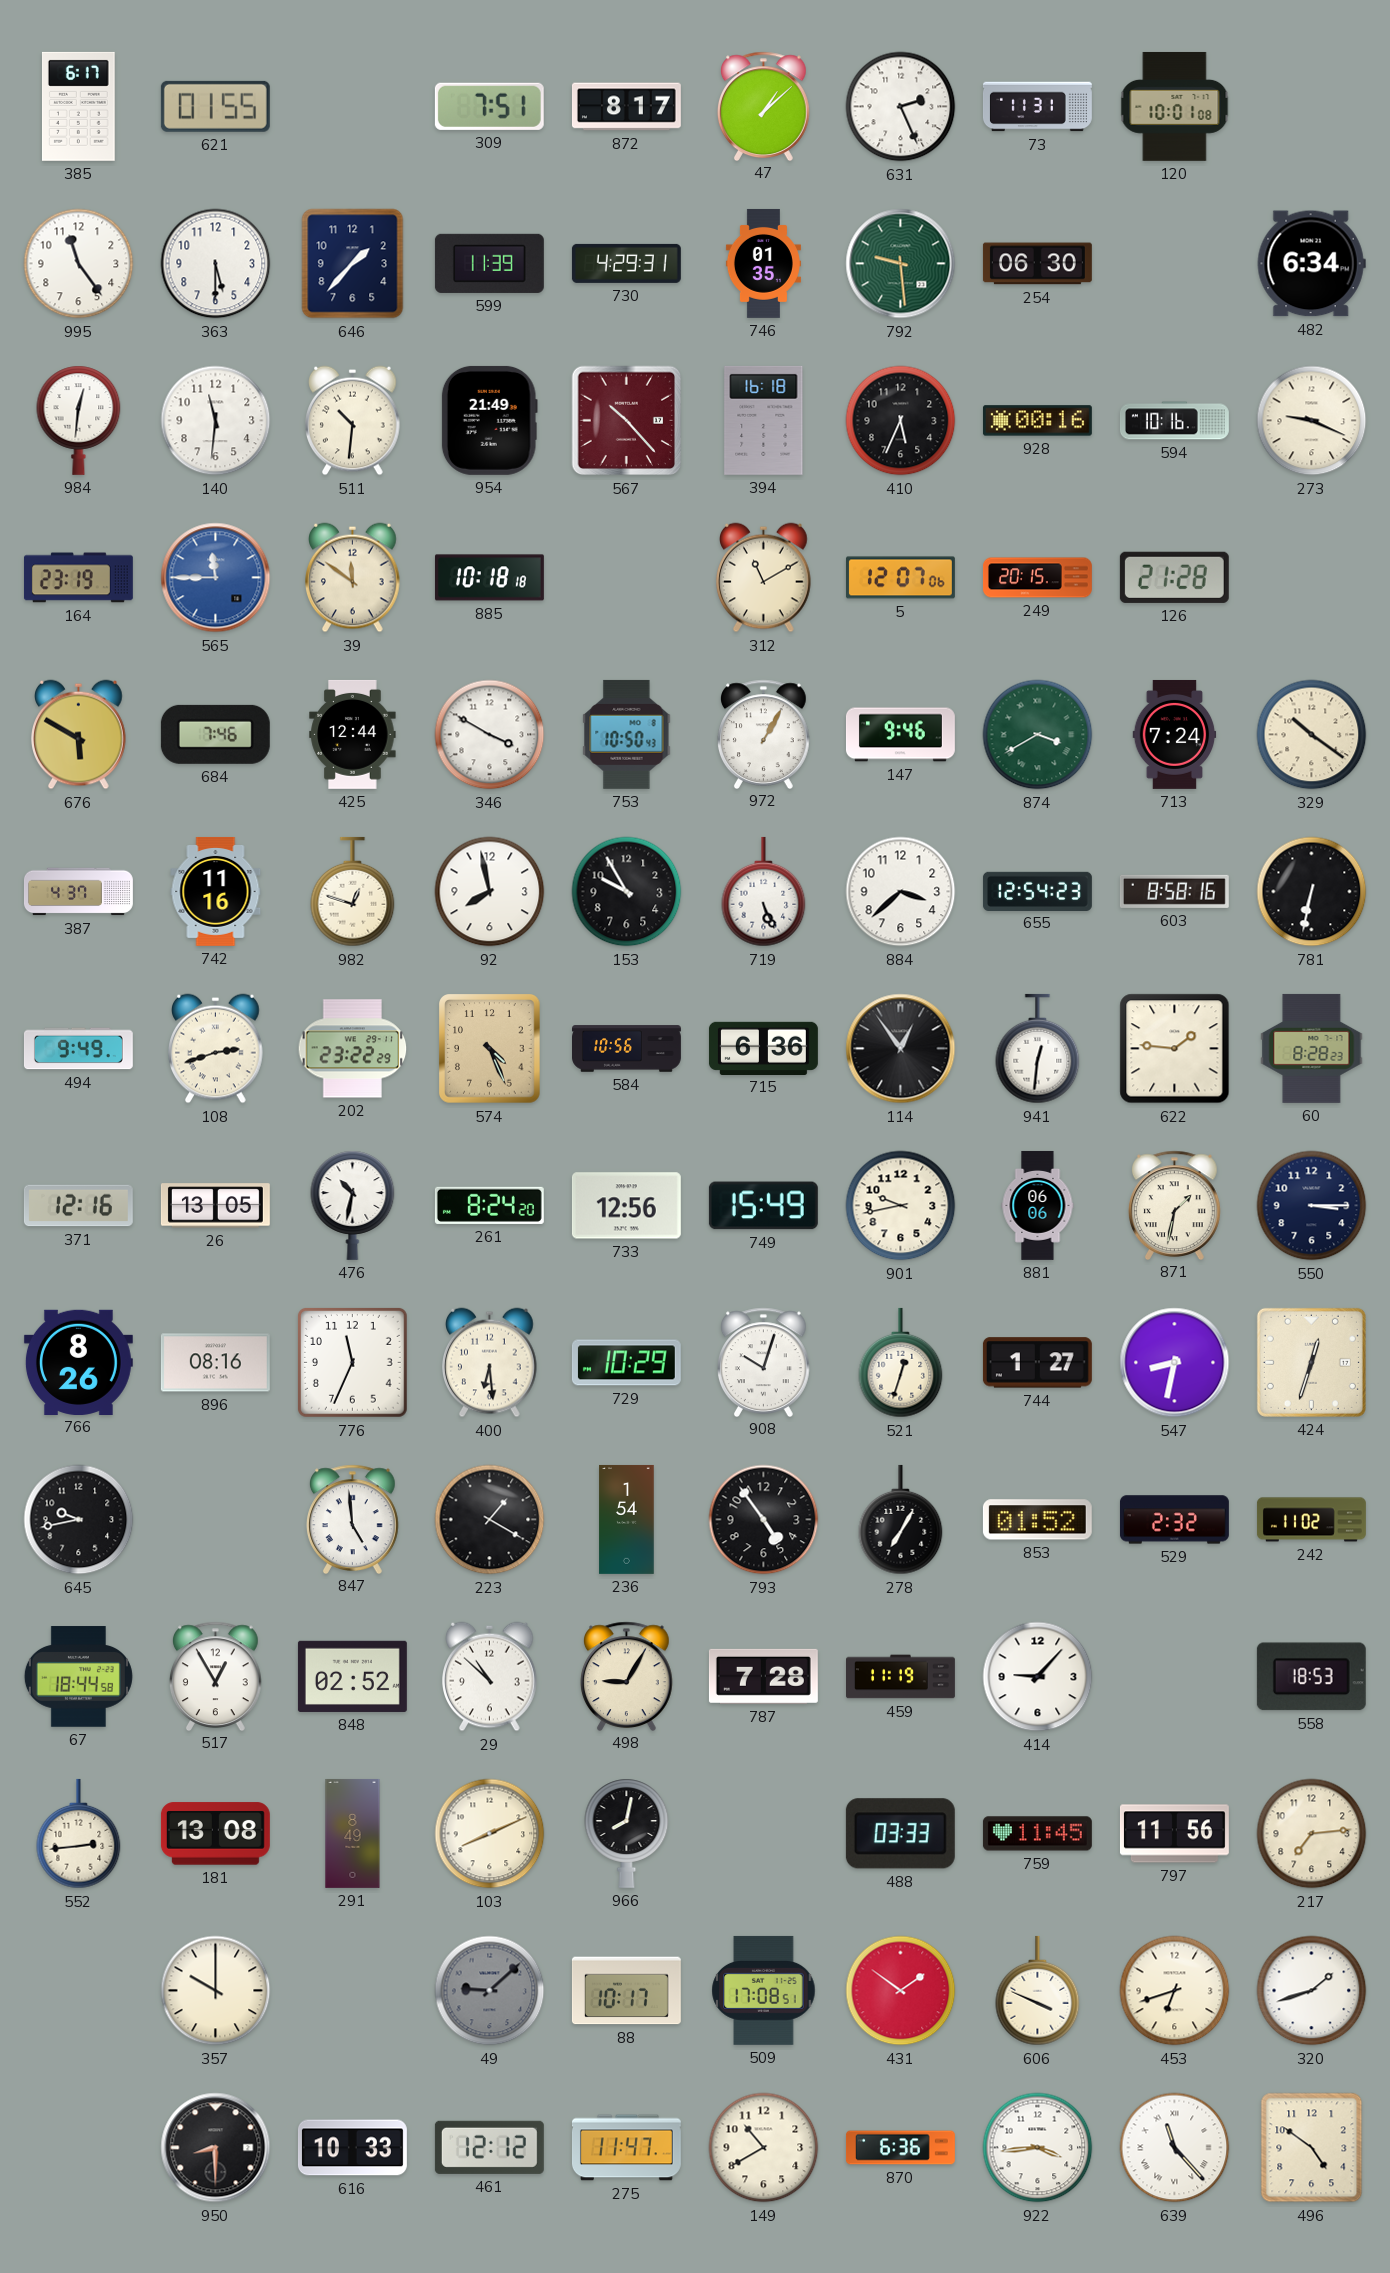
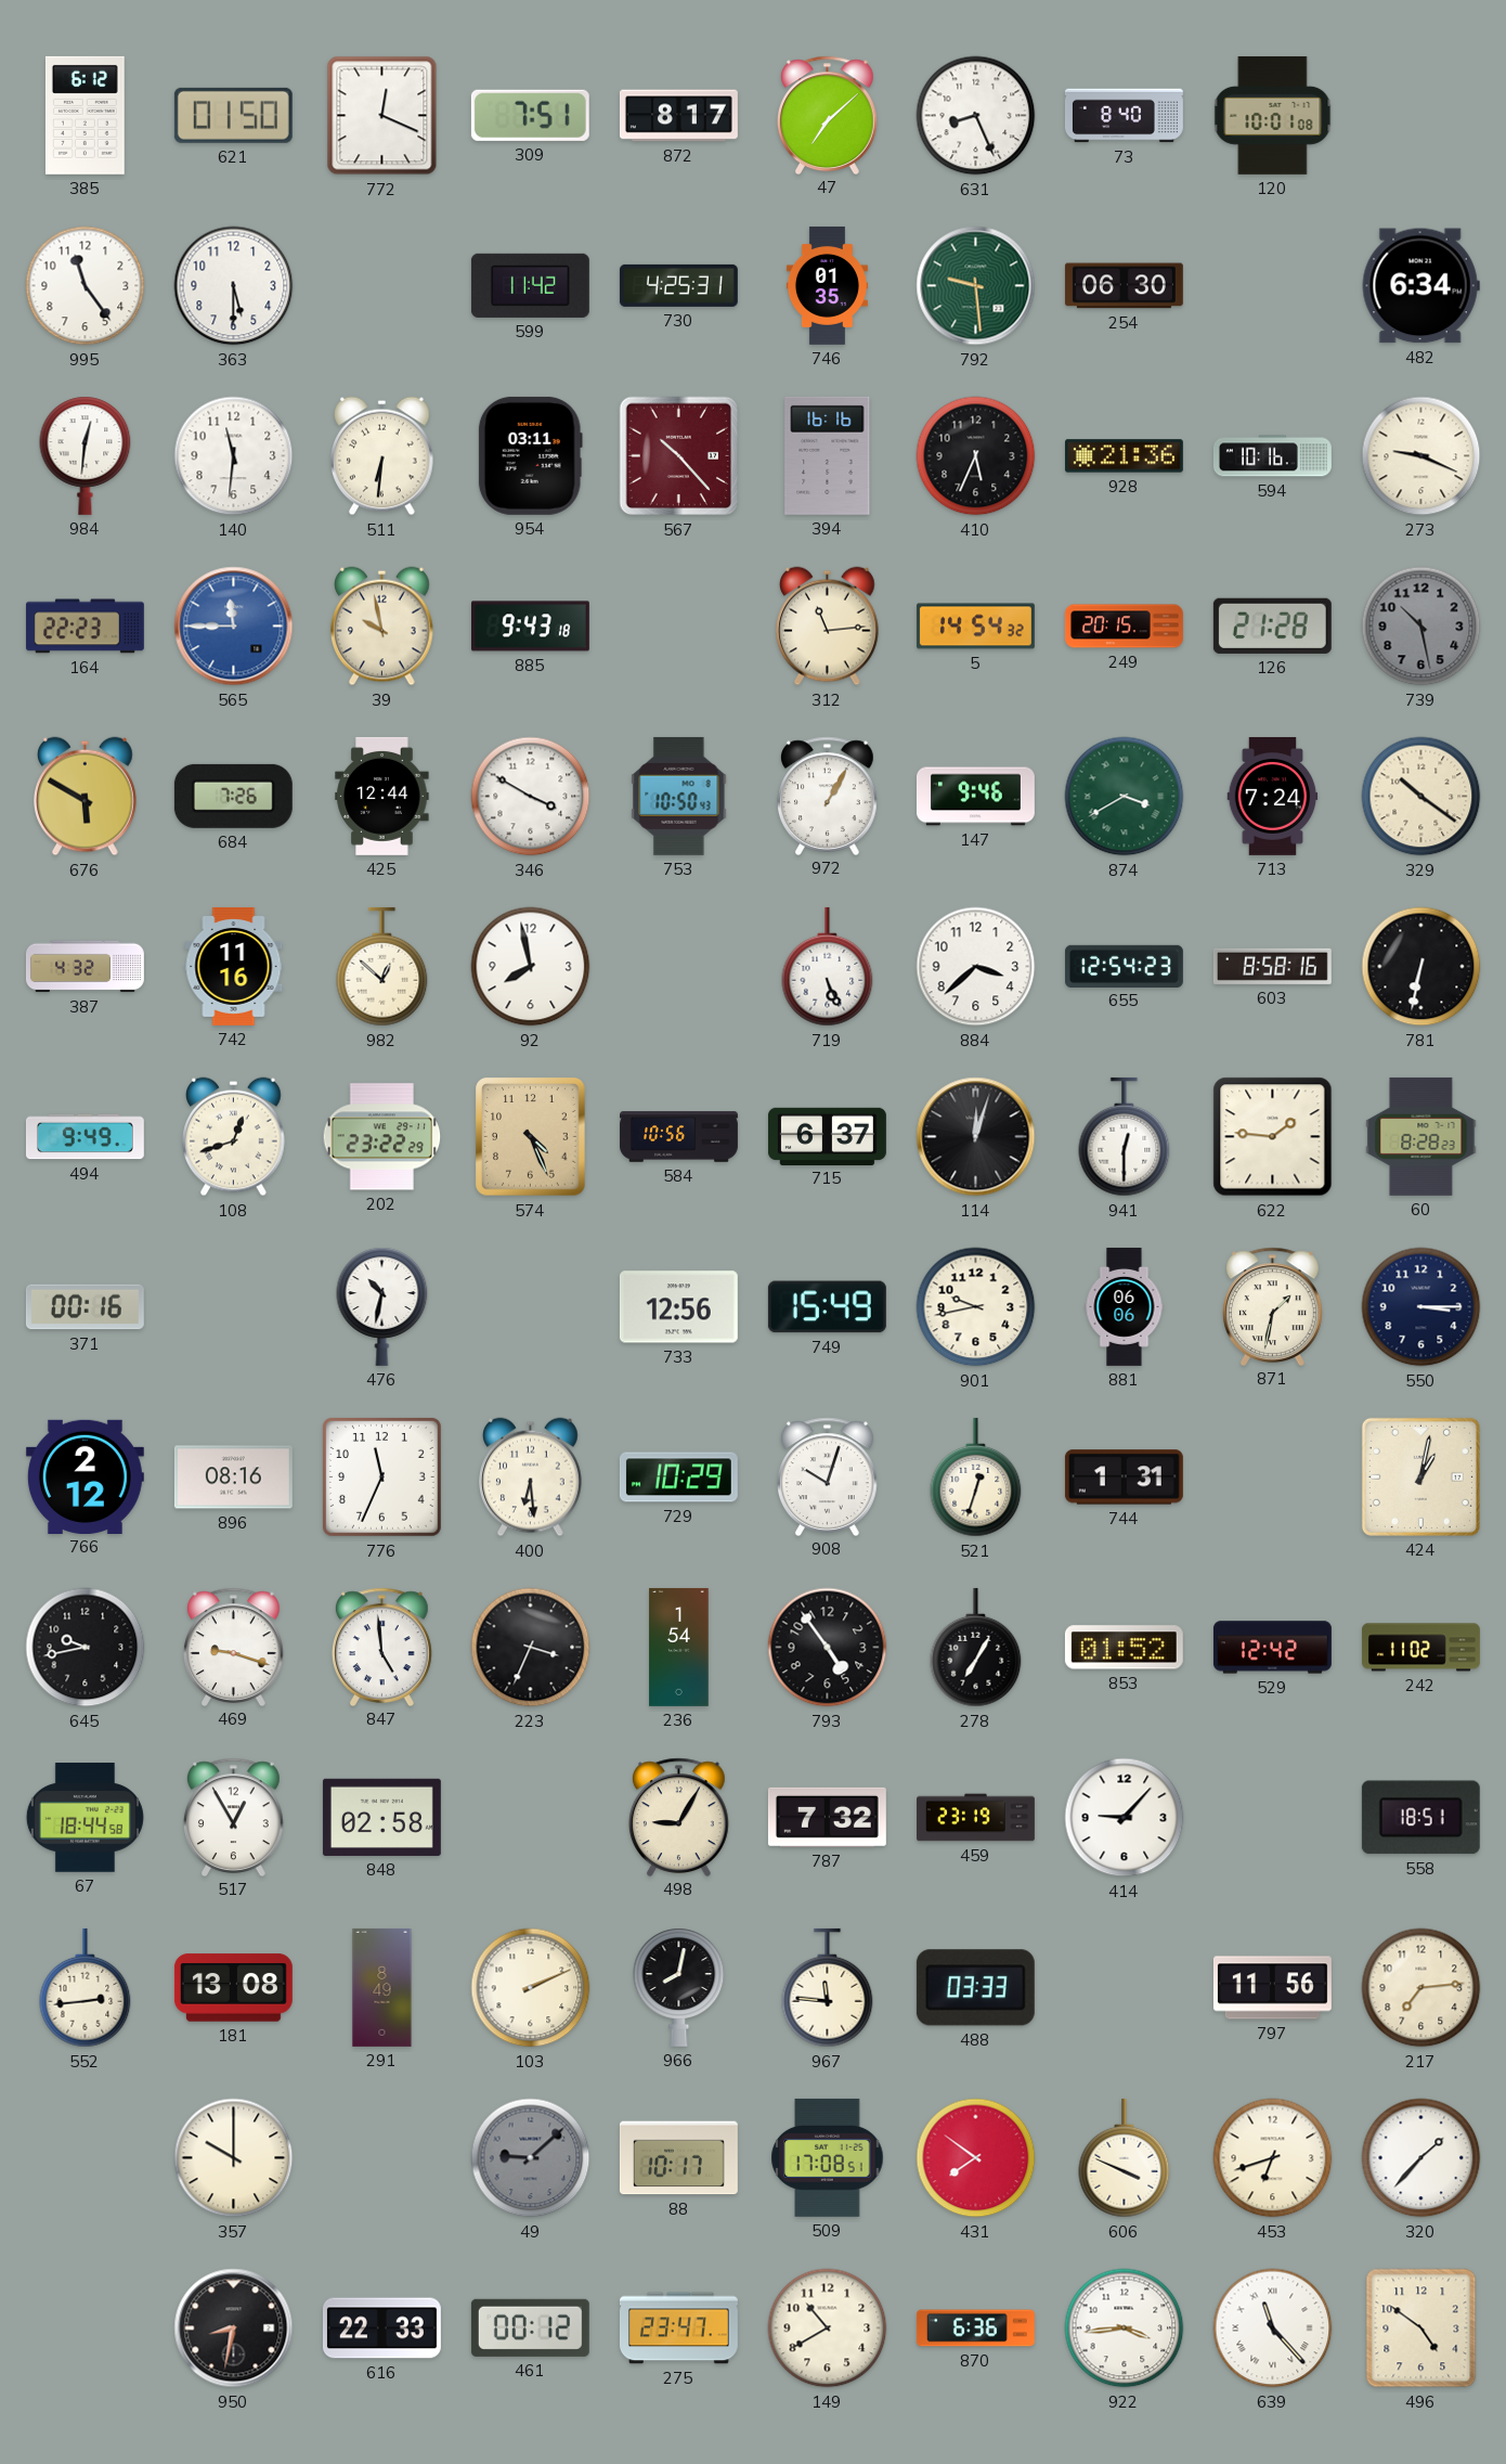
385: 6:17 -> 6:12 (85, 115)
621: 01:55 -> 01:50 (233, 115)
772: none -> 12:19 (382, 116)
47: 1:08 -> 7:08 (827, 115)
631: 2:26 -> 8:26 (976, 116)
73: 11:31 -> 8:40 (1124, 116)
646: 1:37 -> none (353, 264)
599: 11:39 -> 11:42 (530, 285)
730: 4:29 -> 4:25 (678, 285)
511: 10:31 -> 6:31 (382, 456)
954: 21:49 -> 03:11 (530, 455)
394: 16:18 -> 16:16 (828, 455)
928: 00:16 -> 21:36 (1124, 456)
164: 23:19 -> 22:23 (85, 627)
39: 11:51 -> 9:58 (382, 627)
885: 10:18 -> 9:43 (530, 627)
312: 11:10 -> 11:14 (828, 627)
5: 12:07 -> 14:54 (975, 627)
739: none -> 10:28 (1421, 627)
684: 7:46 -> 7:26 (233, 796)
387: 4:37 -> 4:32 (85, 967)
982: 12:48 -> 12:52 (382, 967)
153: 9:55 -> none (627, 892)
108: 2:42 -> 12:42 (234, 1137)
715: 6:36 -> 6:37 (827, 1136)
114: 12:54 -> 12:03 (976, 1137)
941: 12:31 -> 12:30 (1125, 1137)
371: 12:16 -> 00:16 (85, 1307)
26: 13:05 -> none (215, 1206)
261: 8:24 -> none (489, 1205)
766: 8:26 -> 2:12 (85, 1476)
744: 1:27 -> 1:31 (1124, 1478)
547: 8:32 -> none (1175, 1363)
424: 12:33 -> 1:02 (1420, 1476)
469: none -> 9:18 (233, 1647)
223: 1:20 -> 3:34 (531, 1648)
529: 2:32 -> 12:42 (1272, 1648)
848: 02:52 -> 02:58 (381, 1817)
29: 10:52 -> none (490, 1677)
787: 7:28 -> 7:32 (827, 1817)
459: 11:19 -> 23:19 (976, 1818)
558: 18:53 -> 18:51 (1420, 1818)
103: 8:11 -> 2:11 (531, 1988)
967: none -> 11:46 (828, 1988)
759: 11:45 -> none (1037, 1834)
431: 1:51 -> 7:51 (976, 2158)
320: 1:42 -> 1:37 (1421, 2158)
950: 8:30 -> 8:32 (234, 2328)
616: 10:33 -> 22:33 (381, 2328)
461: 12:12 -> 00:12 (530, 2327)
275: 11:47 -> 23:47 (678, 2328)
